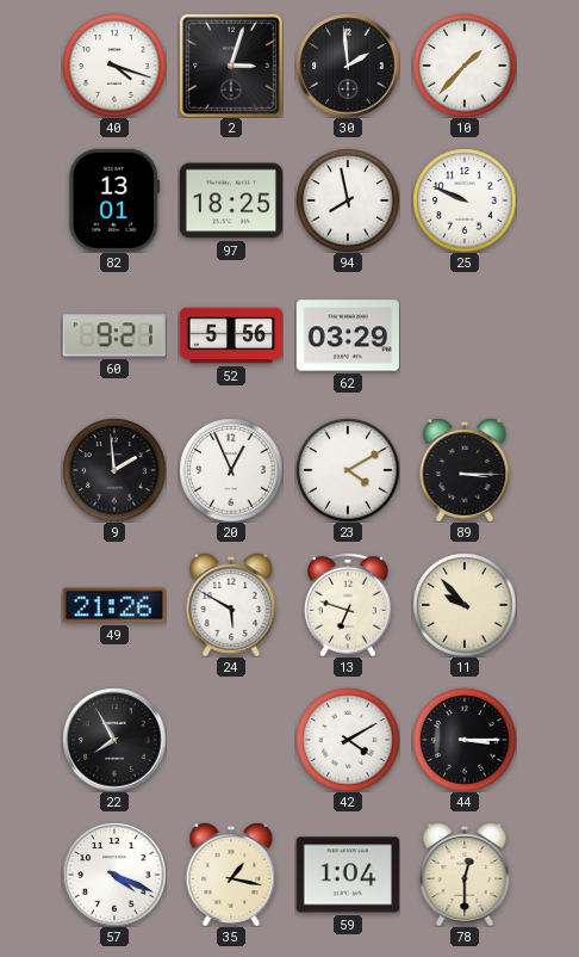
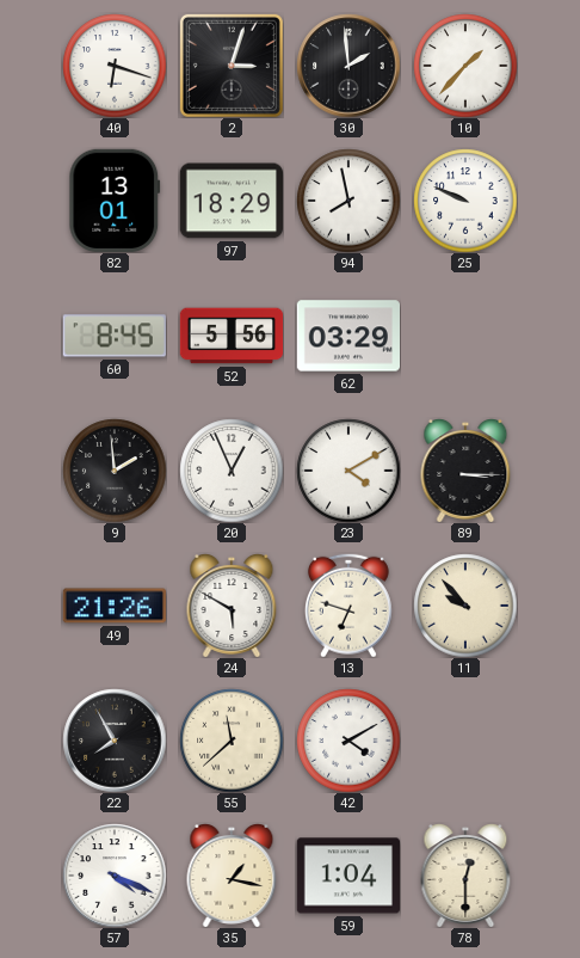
40: 4:18 -> 6:18 (115, 66)
97: 18:25 -> 18:29 (230, 201)
60: 9:21 -> 8:45 (115, 336)
55: none -> 11:38 (232, 741)
44: 3:15 -> none (465, 740)
